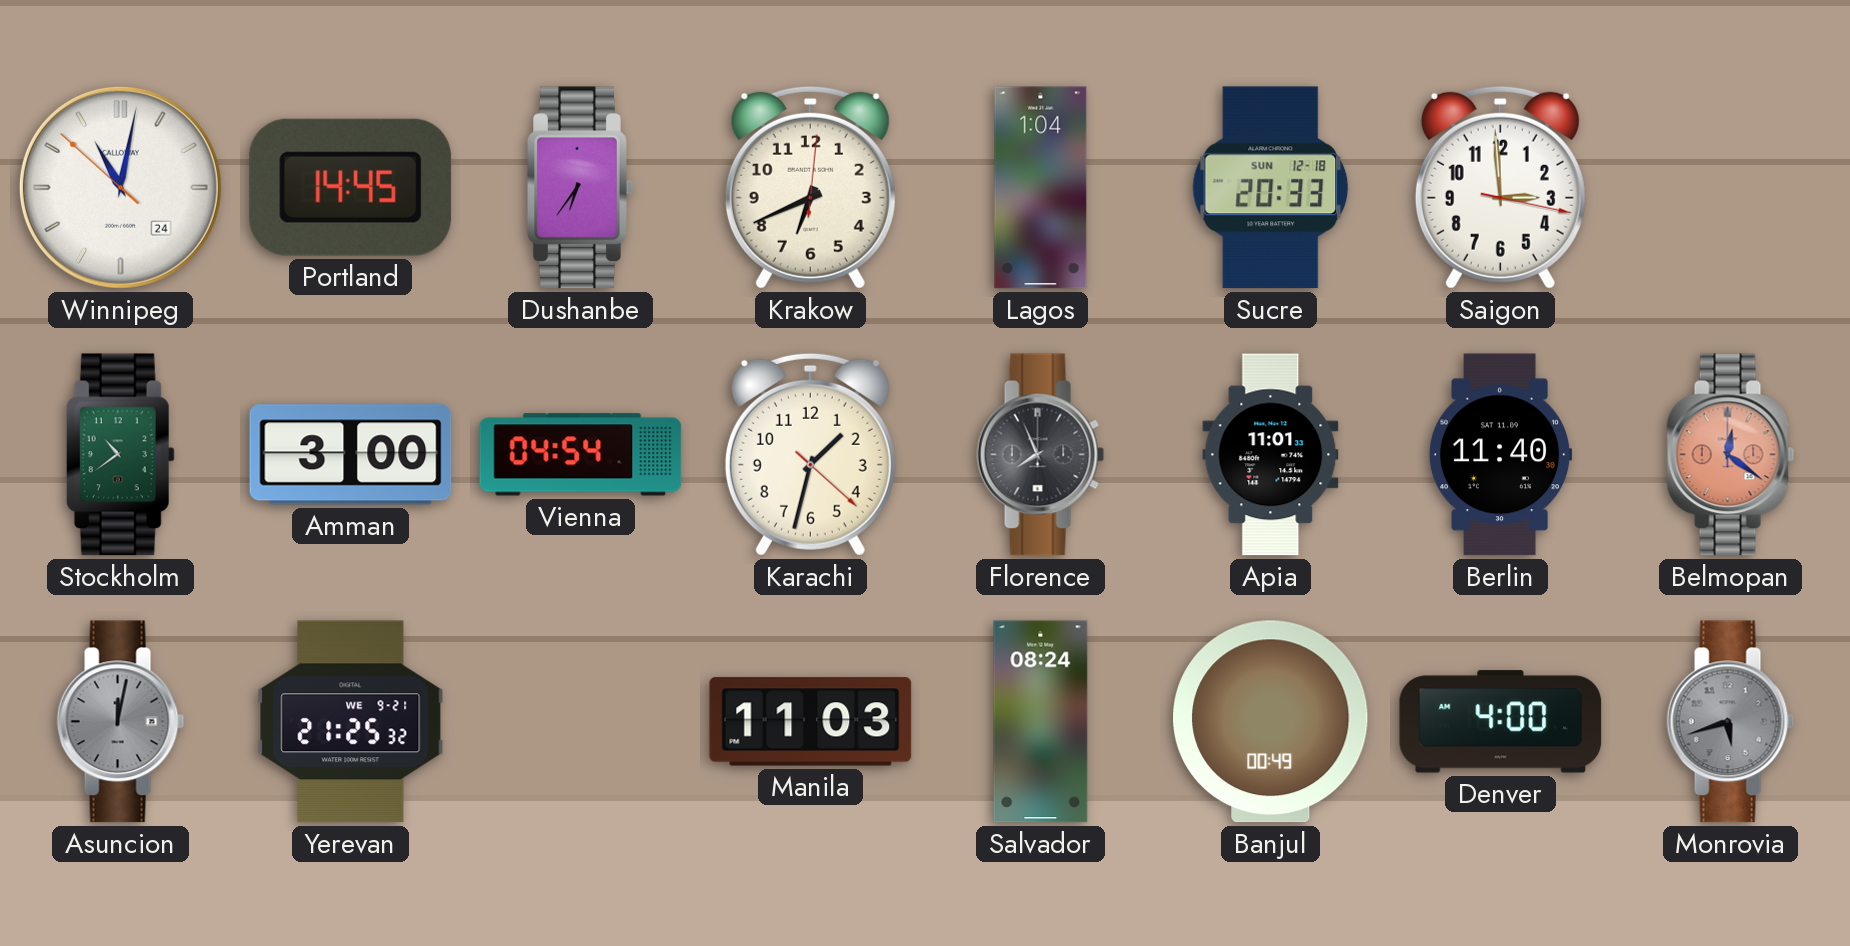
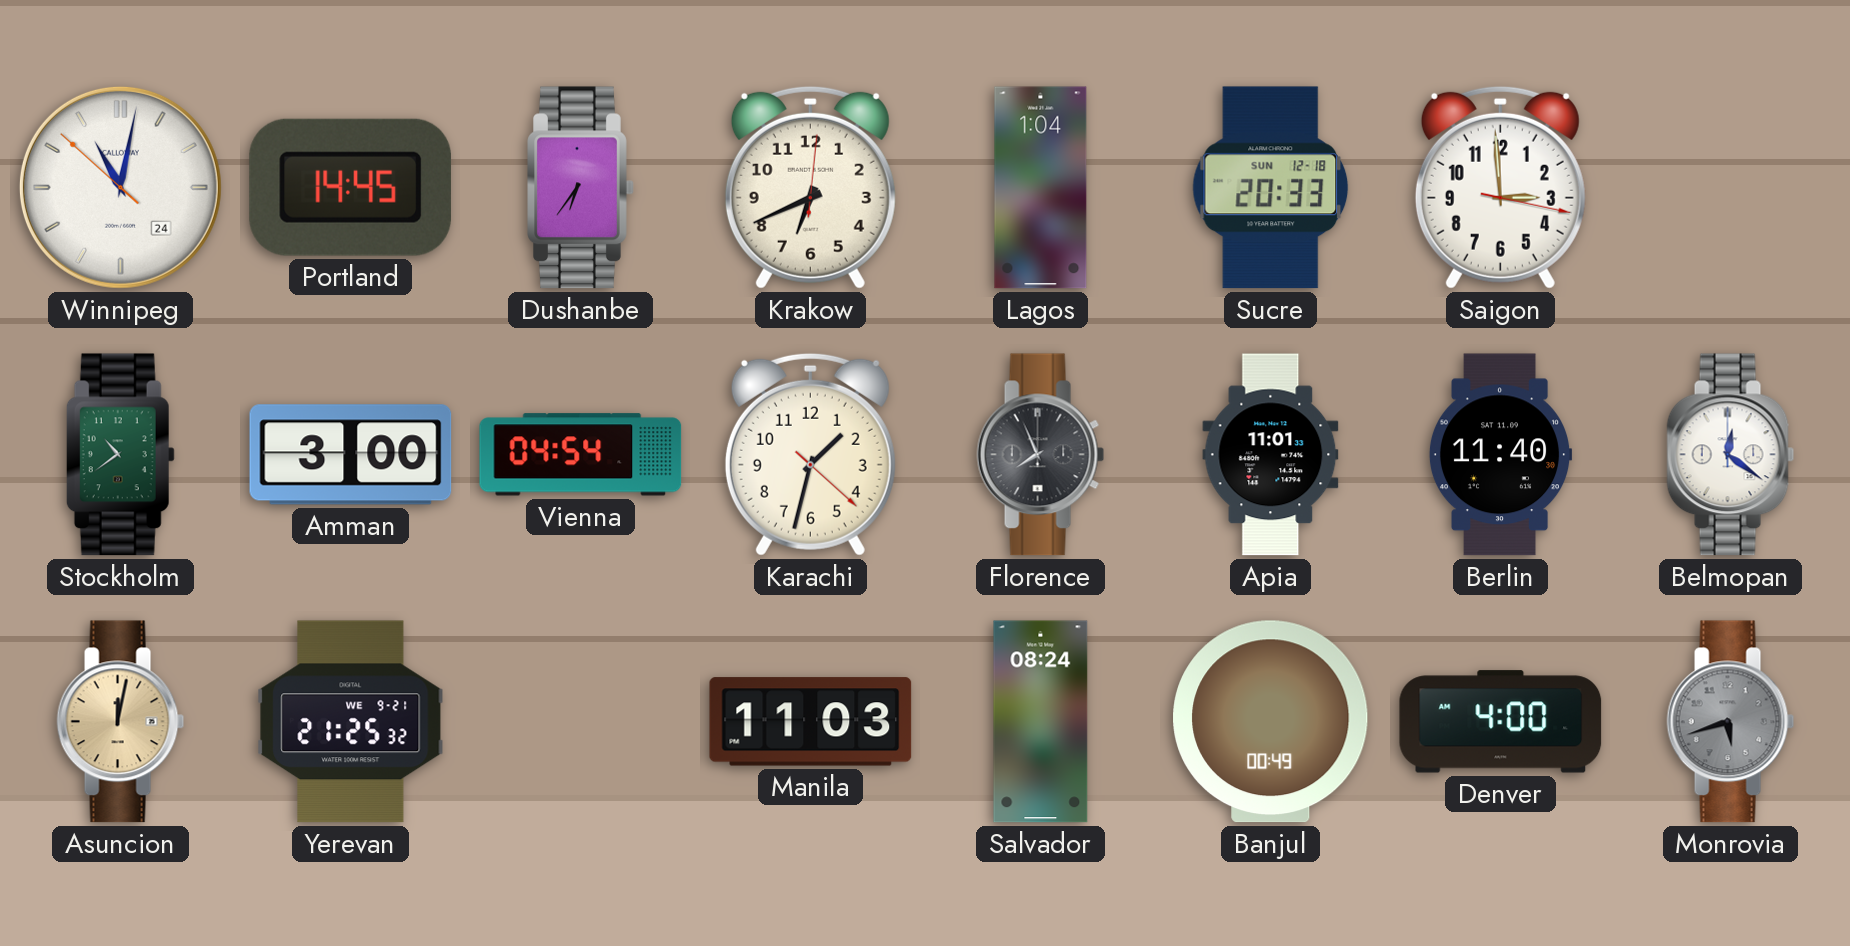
Belmopan dial: salmon -> white (1731, 455)
Asuncion dial: grey -> champagne (121, 722)
